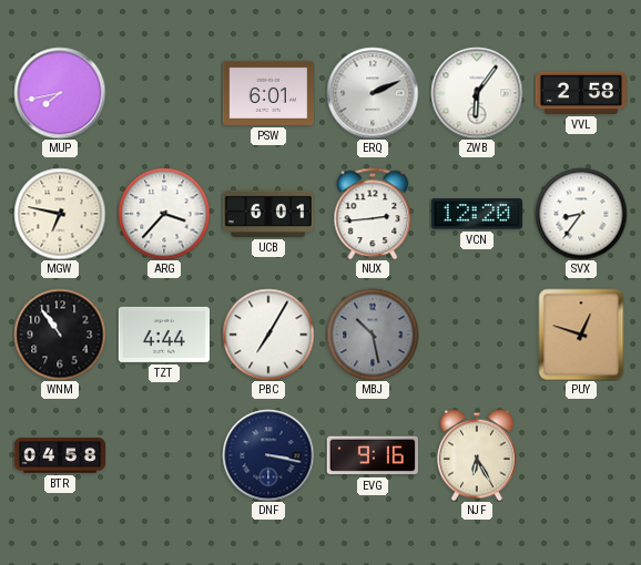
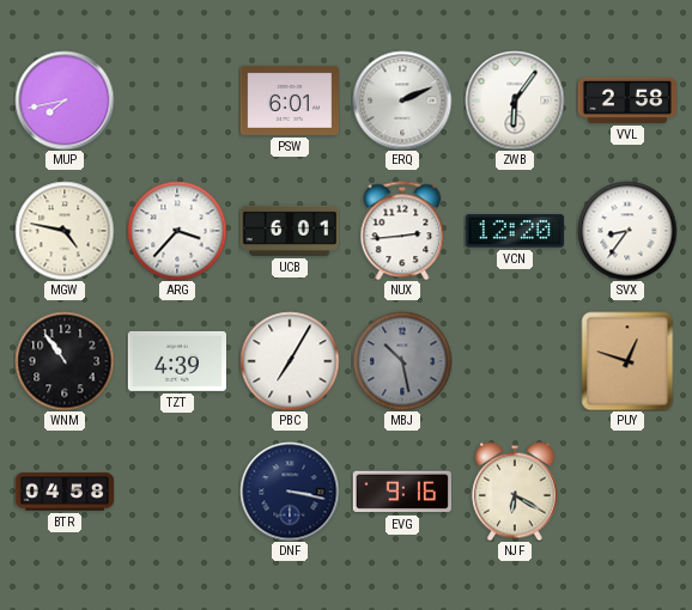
MGW: 6:47 -> 4:47 (65, 231)
TZT: 4:44 -> 4:39 (176, 361)
NJF: 6:25 -> 6:20 (515, 492)
